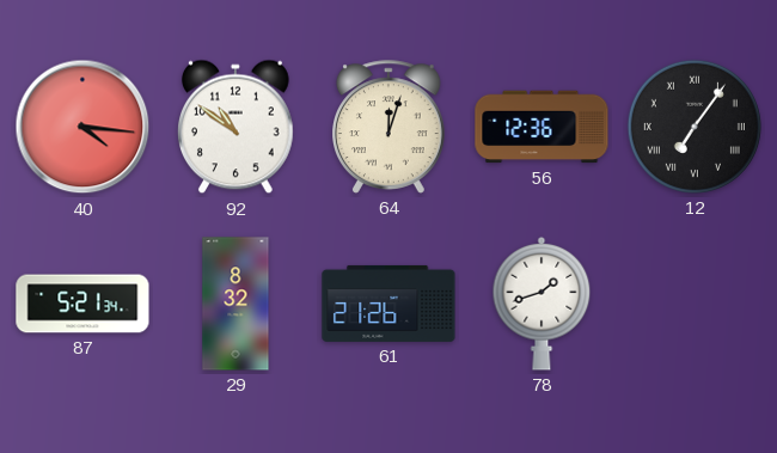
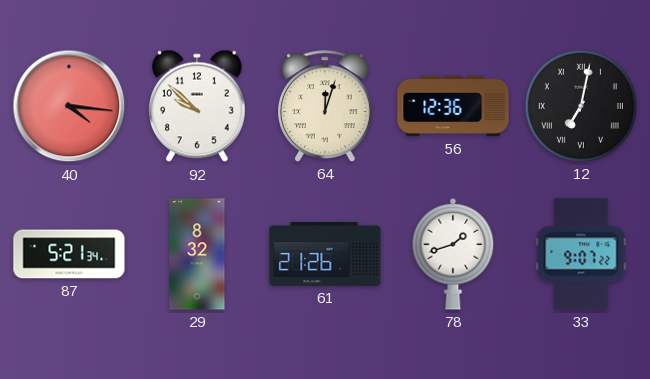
92: 10:51 -> 9:52 (198, 106)
12: 7:06 -> 7:02 (581, 106)
33: none -> 9:07 (581, 254)
